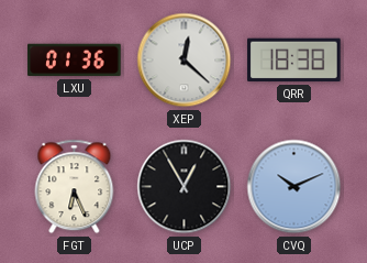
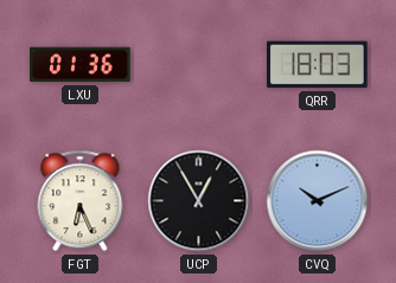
XEP: 12:22 -> none (185, 61)
QRR: 18:38 -> 18:03 (318, 65)
